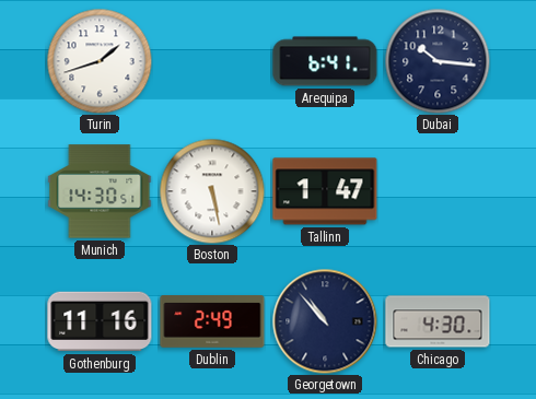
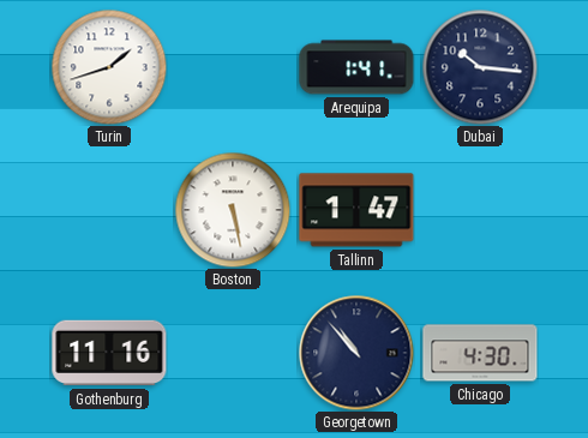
Arequipa: 6:41 -> 1:41 (356, 67)
Munich: 14:30 -> none (100, 191)
Dublin: 2:49 -> none (212, 322)
